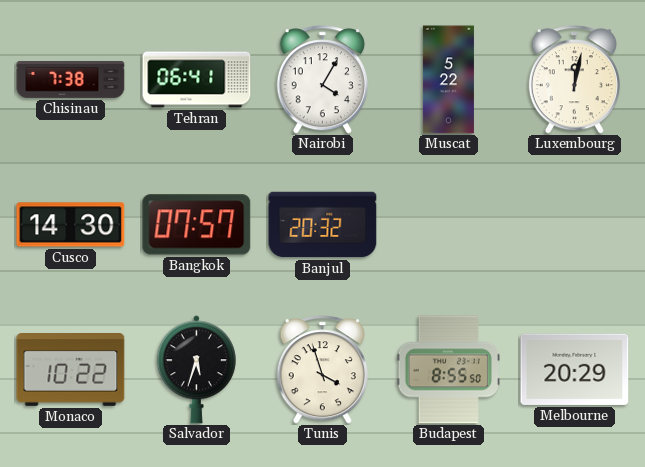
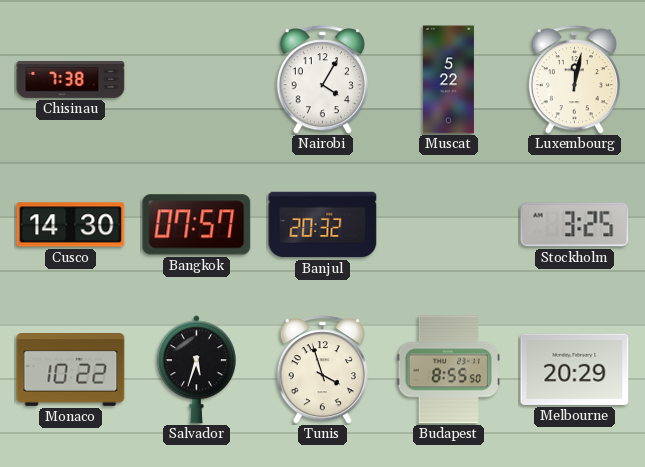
Tehran: 06:41 -> none (197, 80)
Stockholm: none -> 3:25 (575, 225)
